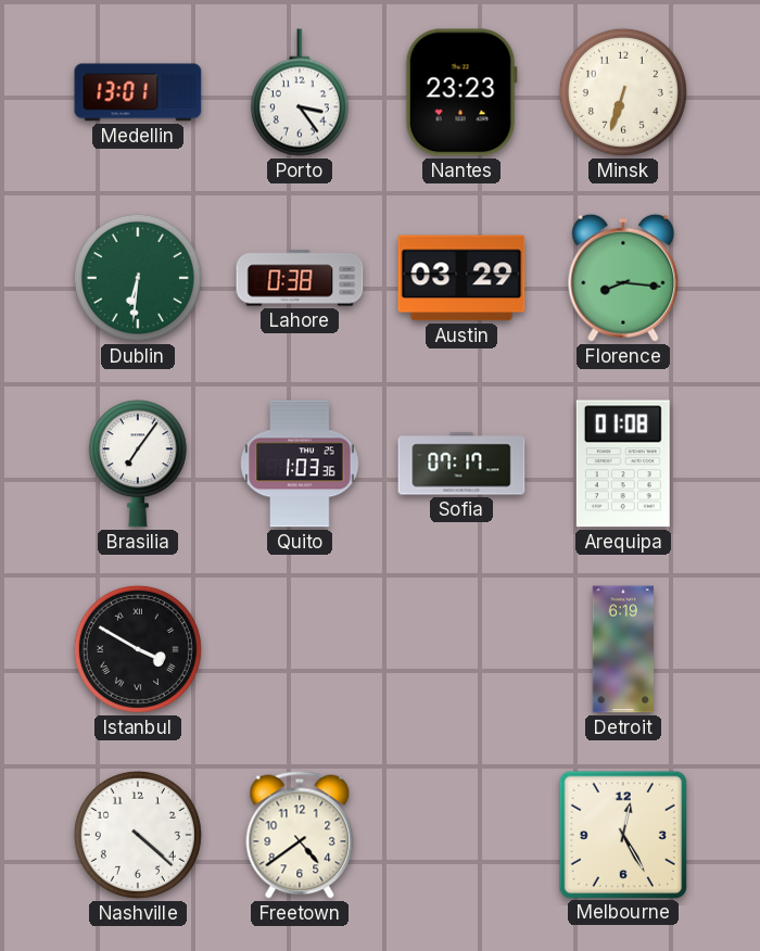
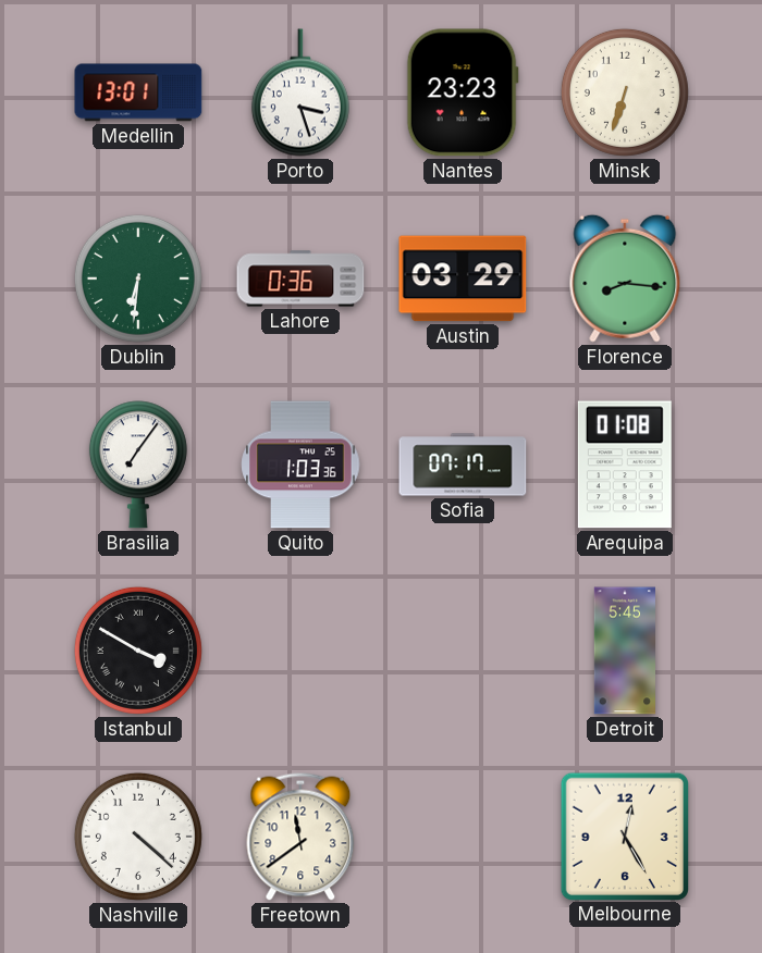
Porto: 3:24 -> 3:27 (300, 92)
Lahore: 0:38 -> 0:36 (300, 279)
Detroit: 6:19 -> 5:45 (624, 651)
Freetown: 4:39 -> 11:39 (300, 837)
